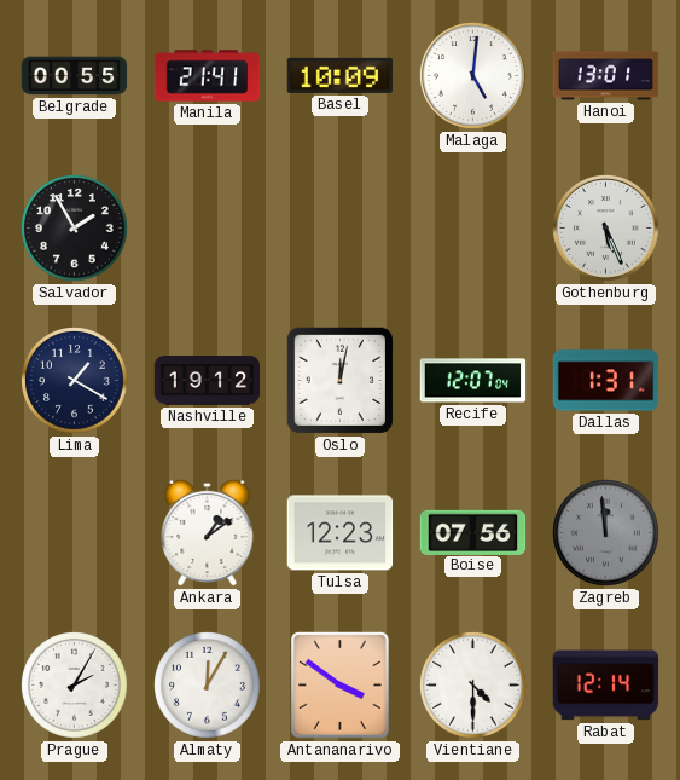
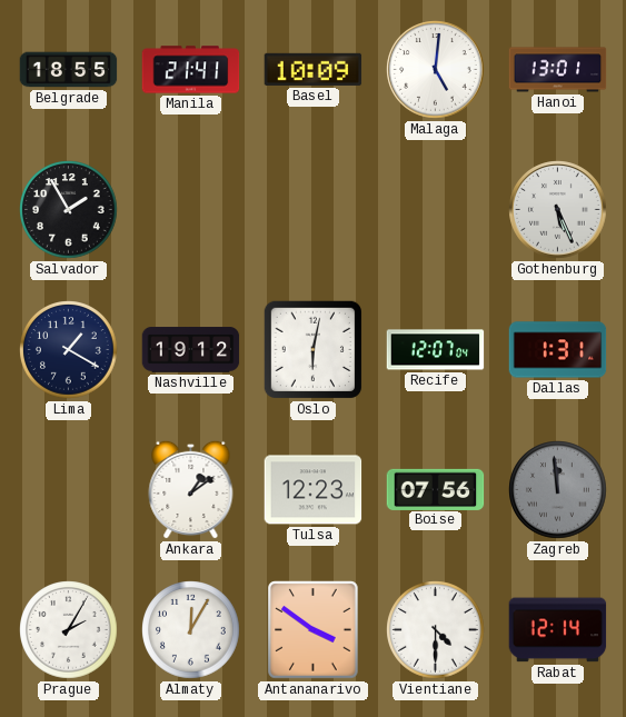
Belgrade: 00:55 -> 18:55 (69, 70)
Oslo: 12:02 -> 6:02 (312, 349)
